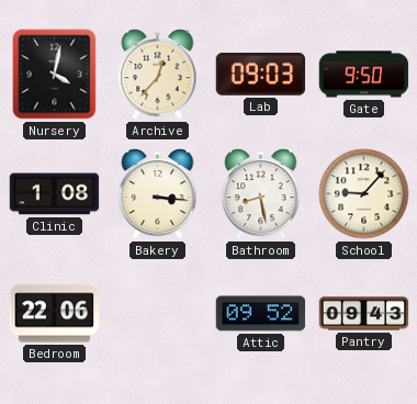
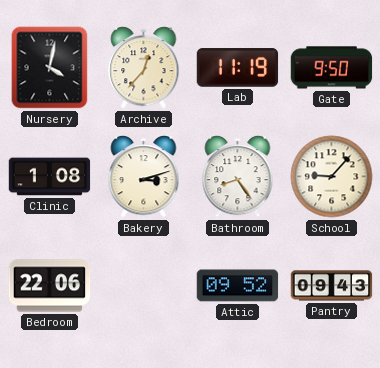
Lab: 09:03 -> 11:19 (238, 68)
Bakery: 3:16 -> 3:12 (144, 177)
Bathroom: 8:28 -> 8:24 (238, 177)
